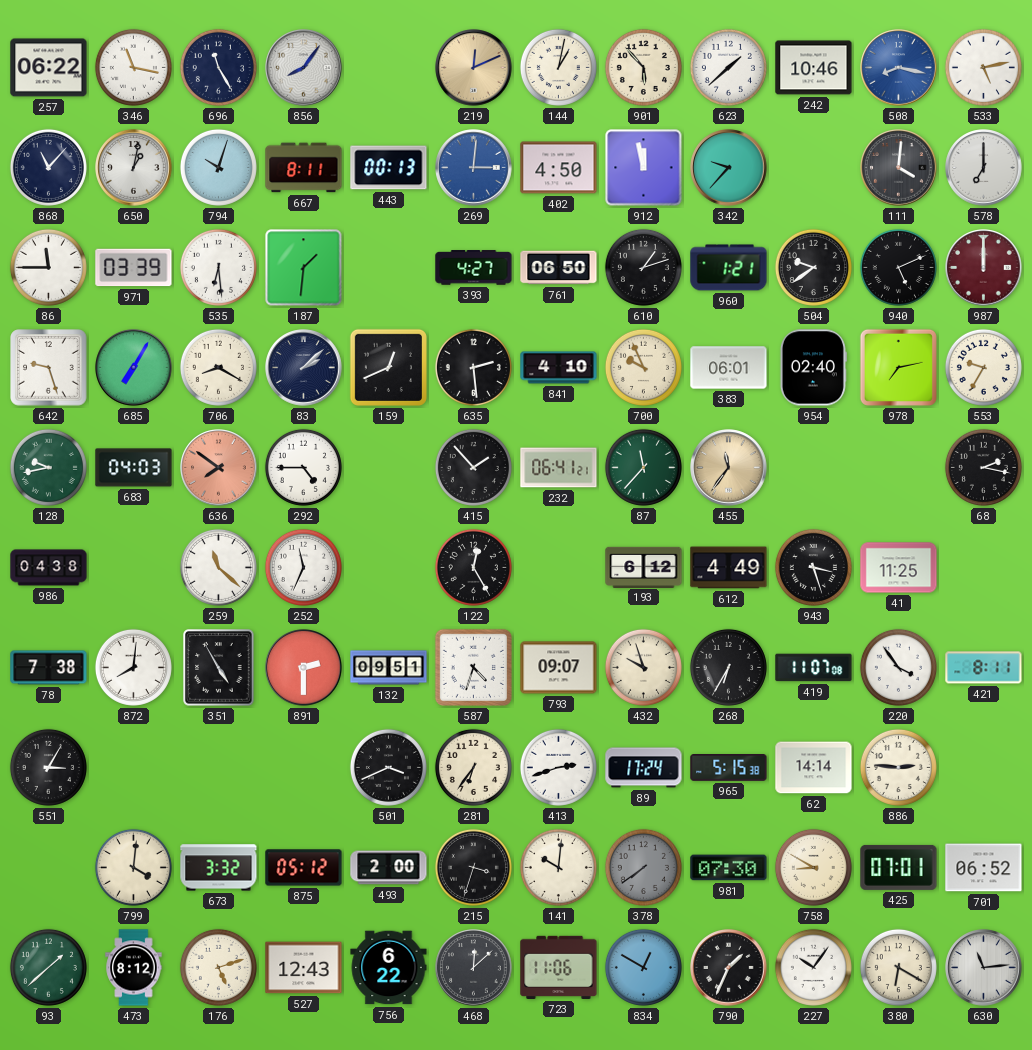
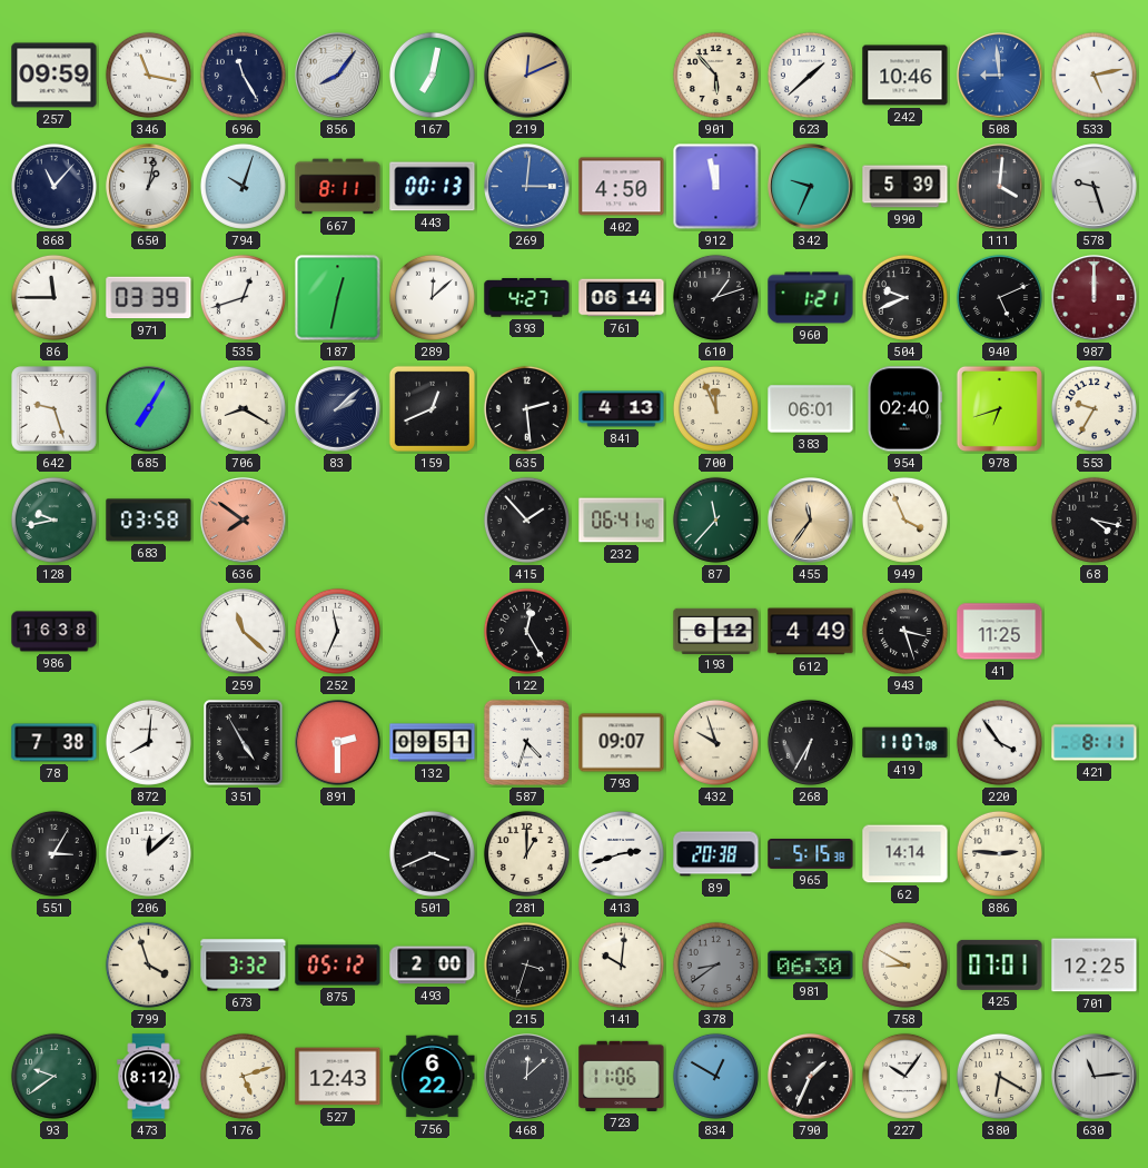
257: 06:22 -> 09:59 (55, 76)
167: none -> 7:02 (432, 75)
144: 1:02 -> none (558, 67)
508: 8:17 -> 8:59 (1000, 76)
342: 9:37 -> 9:34 (811, 187)
990: none -> 5:39 (905, 187)
578: 7:00 -> 9:27 (1095, 187)
535: 6:29 -> 12:42 (243, 297)
187: 1:31 -> 12:32 (338, 298)
289: none -> 12:08 (432, 297)
761: 06:50 -> 06:14 (622, 298)
504: 9:39 -> 9:41 (904, 297)
841: 4:10 -> 4:13 (622, 409)
700: 9:56 -> 11:56 (715, 408)
978: 7:13 -> 6:42 (999, 408)
683: 04:03 -> 03:58 (149, 521)
292: 4:45 -> none (303, 467)
232: 06:41:21 -> 06:41:40 (622, 521)
949: none -> 3:56 (904, 519)
68: 2:17 -> 4:17 (1093, 519)
986: 04:38 -> 16:38 (55, 632)
206: none -> 12:08 (148, 853)
281: 6:36 -> 1:00 (526, 853)
89: 17:24 -> 20:38 (716, 854)
799: 4:01 -> 3:57 (148, 964)
378: 7:39 -> 8:39 (715, 964)
981: 07:30 -> 06:30 (811, 966)
701: 06:52 -> 12:25 (1095, 966)
93: 1:38 -> 9:39 (53, 1076)
